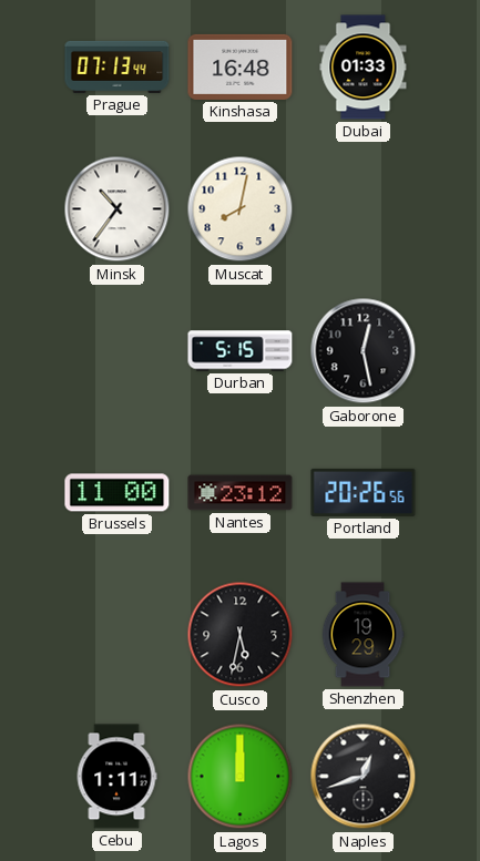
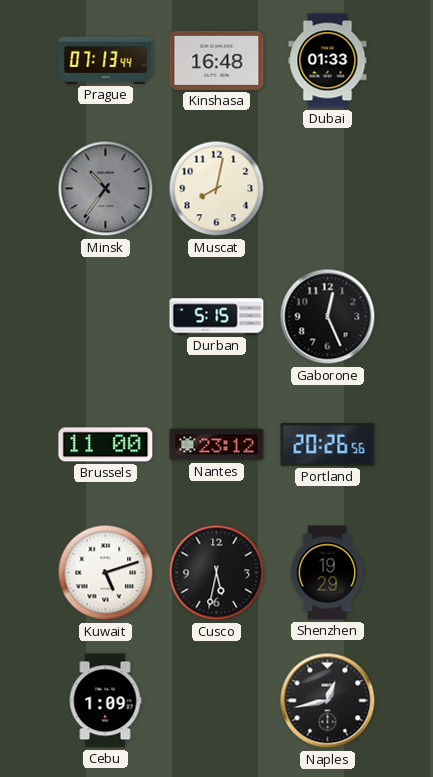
Minsk dial: white -> grey (106, 189)
Gaborone: 12:28 -> 12:26 (328, 317)
Kuwait: none -> 5:12 (106, 573)
Cebu: 1:11 -> 1:09 (105, 701)
Lagos: 12:00 -> none (241, 777)
Naples: 12:42 -> 12:43 (328, 701)
